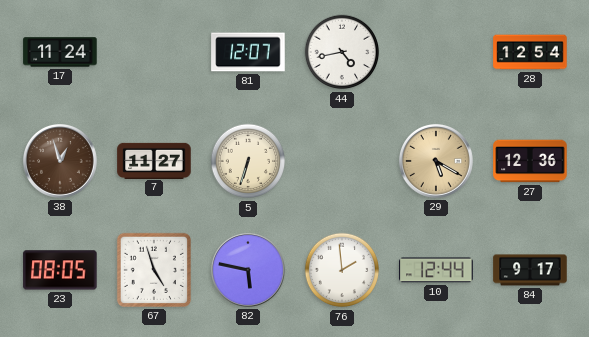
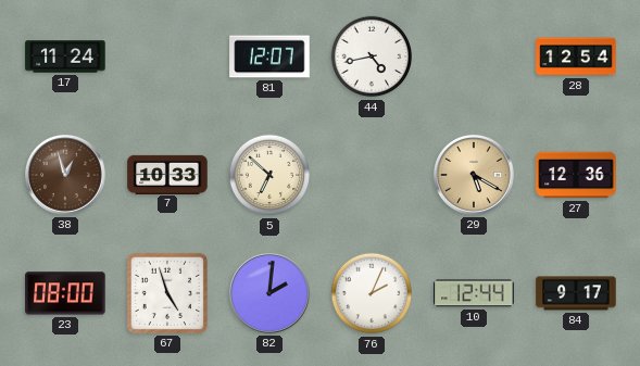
7: 11:27 -> 10:33 (167, 174)
5: 6:33 -> 6:52 (269, 175)
23: 08:05 -> 08:00 (65, 293)
82: 5:47 -> 2:01 (271, 294)
76: 1:59 -> 2:04 (372, 293)
